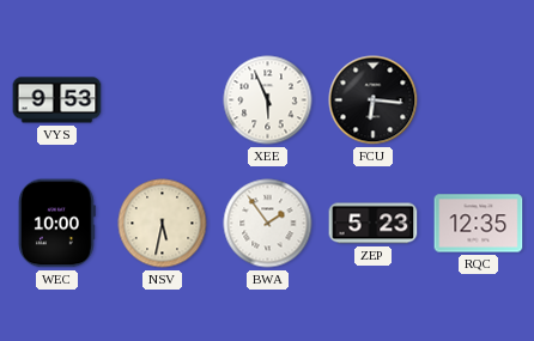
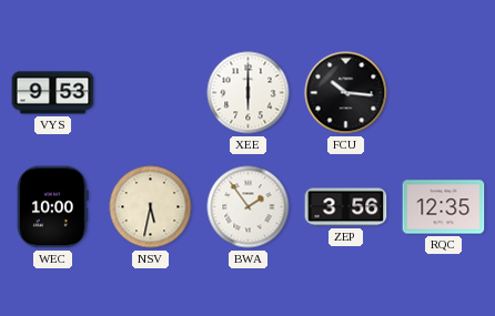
XEE: 5:56 -> 6:00 (249, 93)
FCU: 6:16 -> 10:16 (346, 93)
ZEP: 5:23 -> 3:56 (346, 207)
